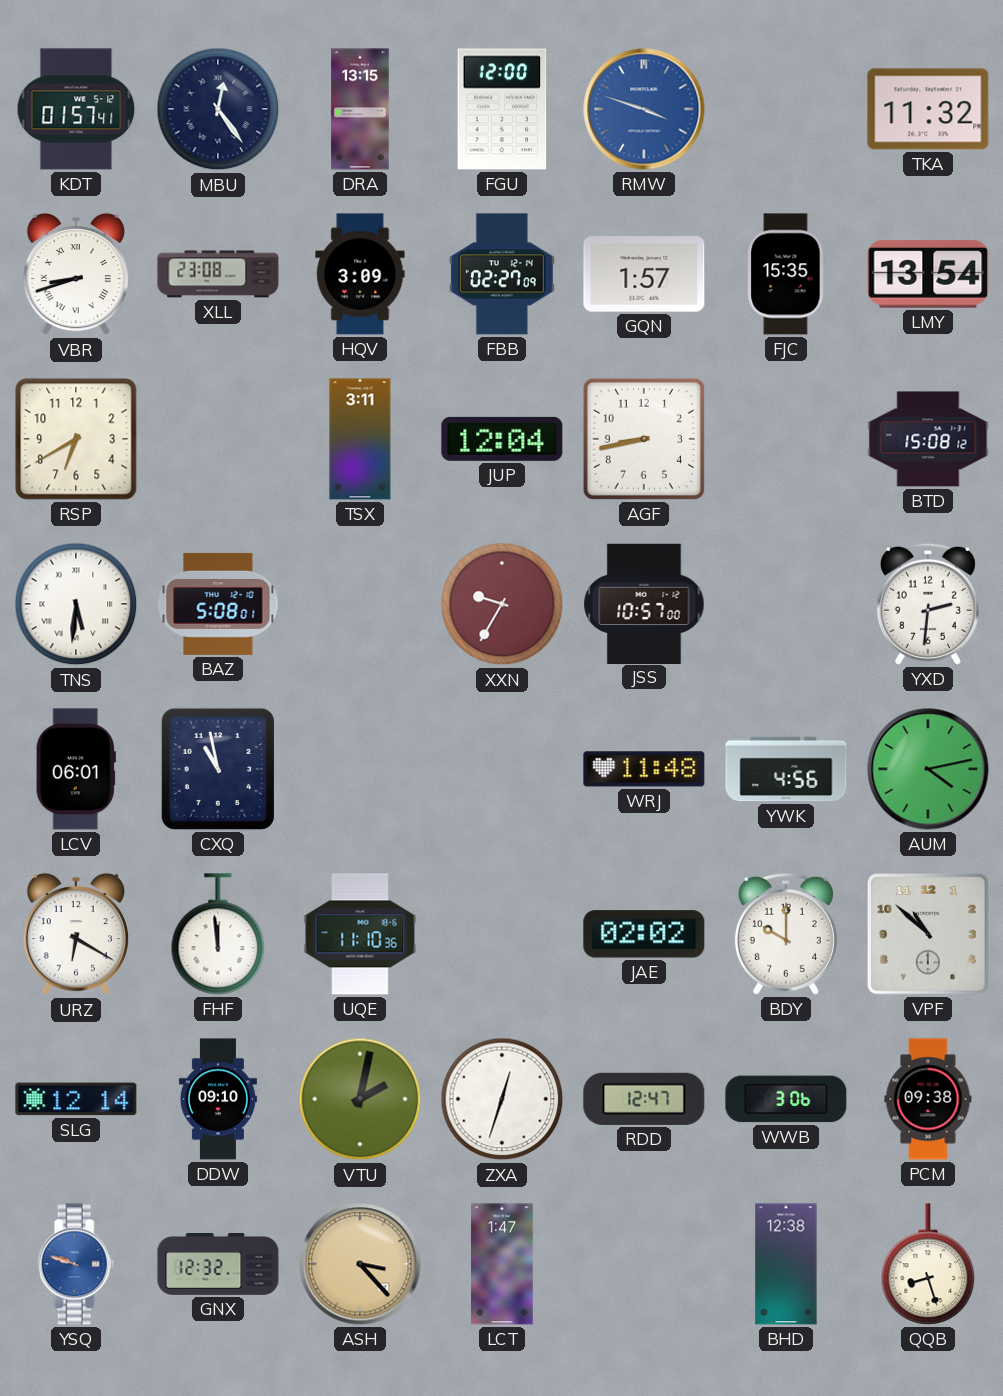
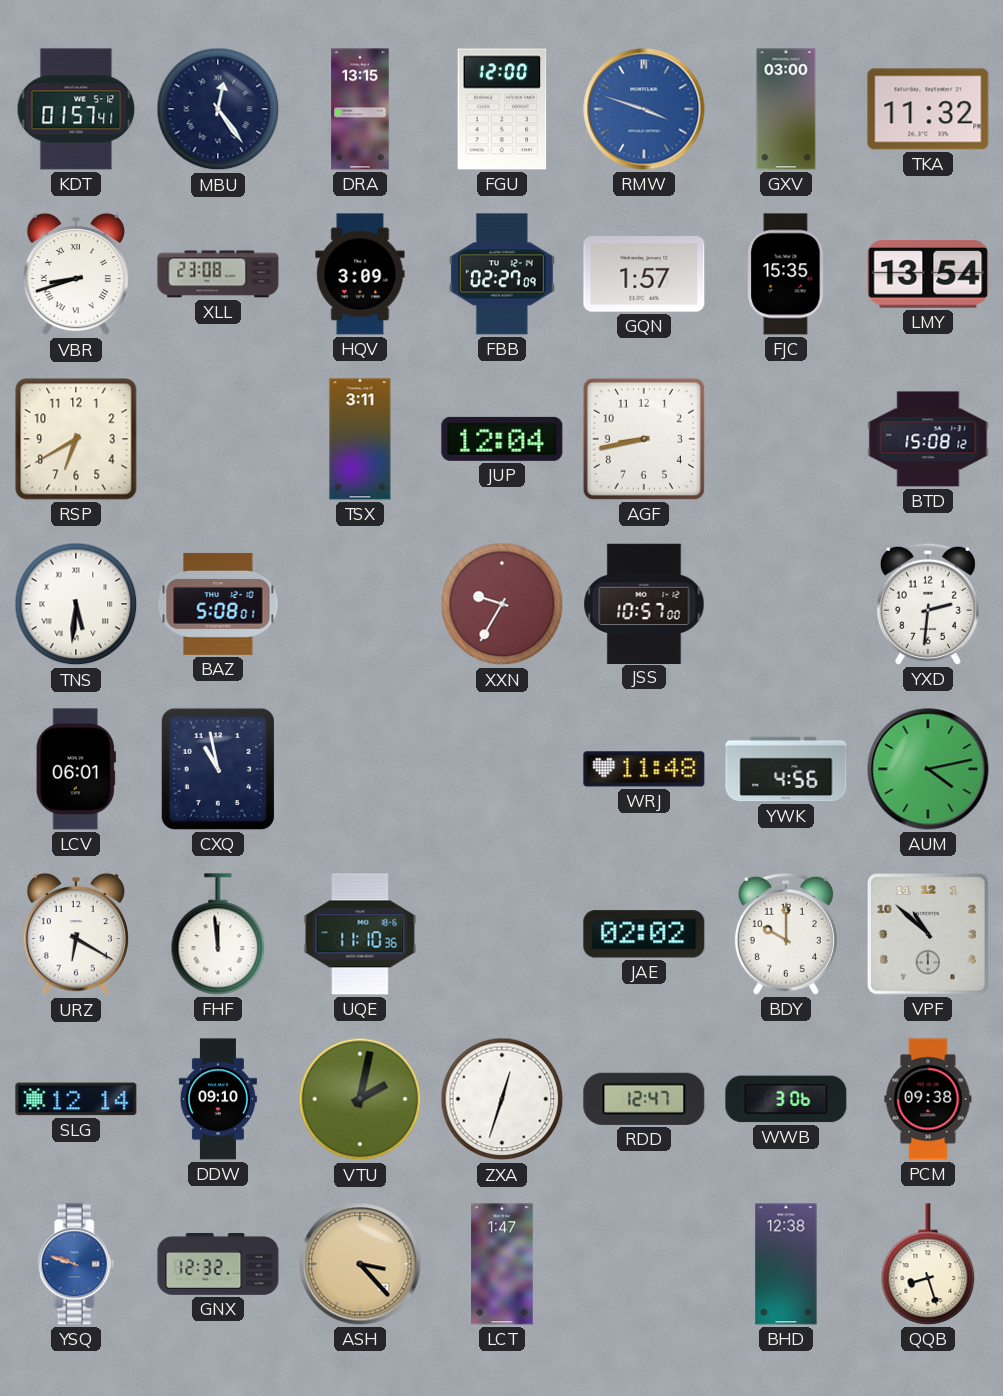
GXV: none -> 03:00 (786, 109)
